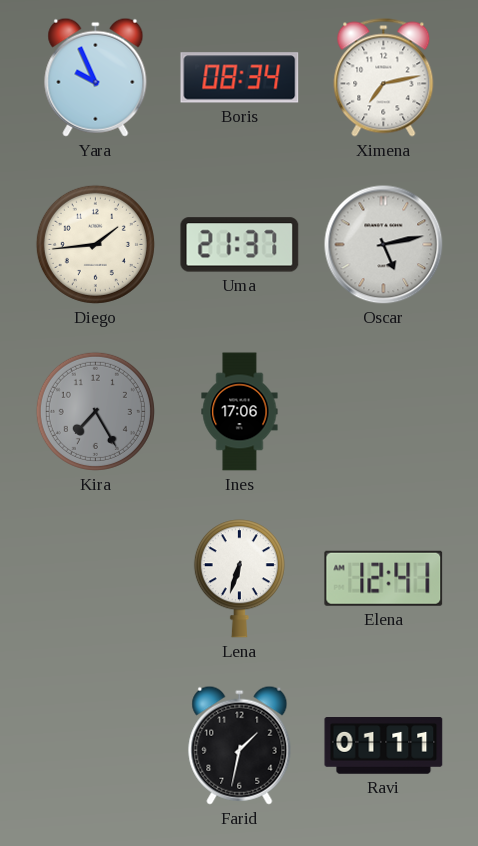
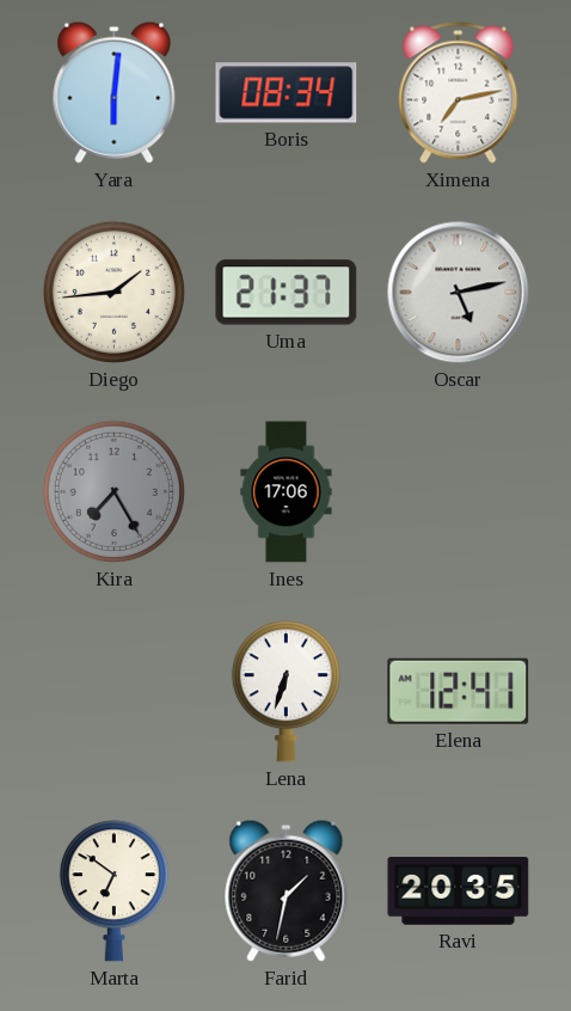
Yara: 9:56 -> 6:01 (115, 92)
Marta: none -> 6:51 (113, 891)
Ravi: 01:11 -> 20:35 (459, 891)
